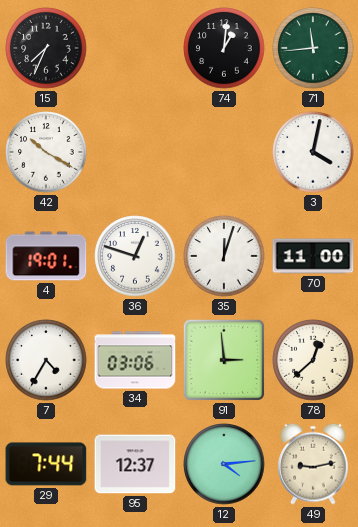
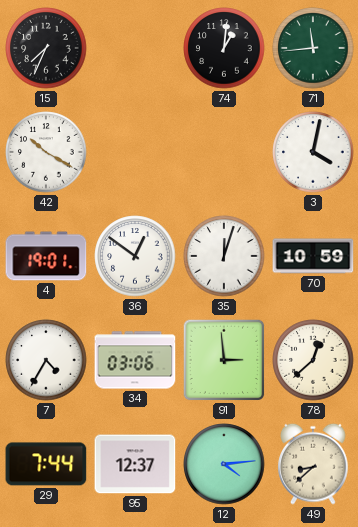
36: 12:48 -> 12:51 (135, 256)
70: 11:00 -> 10:59 (313, 256)
49: 9:13 -> 8:38 (313, 464)
